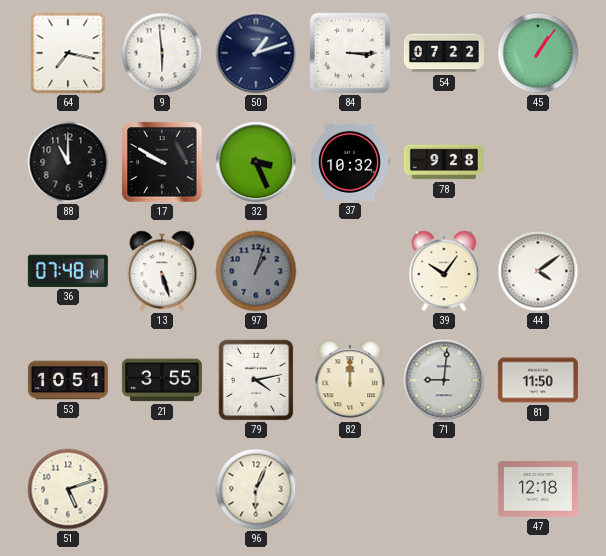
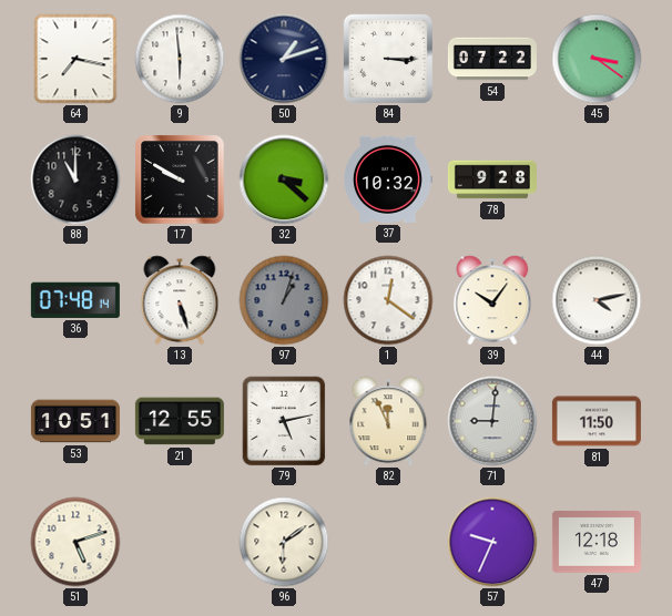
45: 1:06 -> 3:21 (597, 59)
32: 3:26 -> 3:22 (284, 179)
1: none -> 12:21 (388, 300)
44: 4:09 -> 4:13 (597, 300)
21: 3:55 -> 12:55 (180, 421)
79: 4:13 -> 5:13 (284, 421)
82: 12:00 -> 11:56 (388, 421)
96: 6:04 -> 6:09 (284, 542)
57: none -> 9:34 (492, 542)
